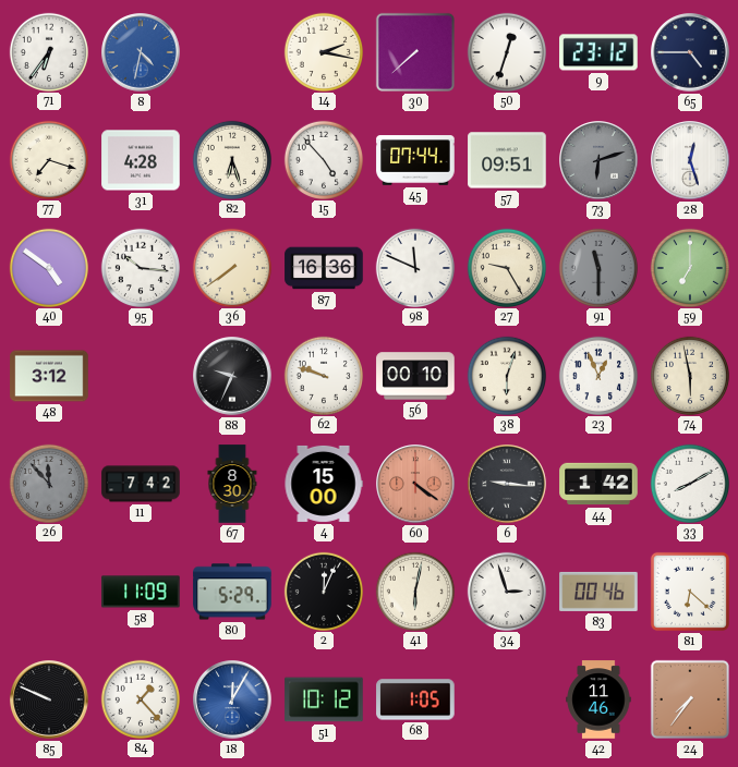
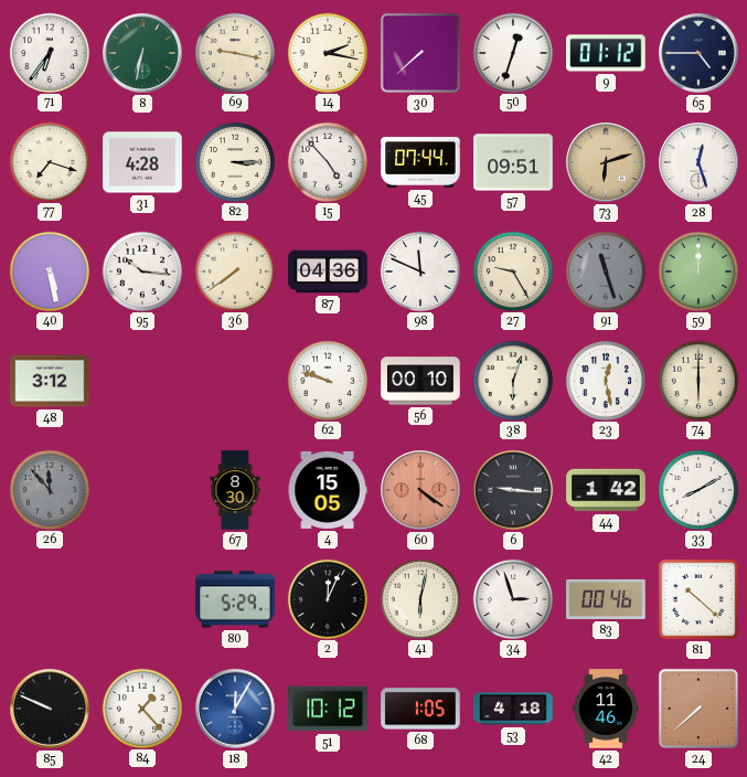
8: 4:32 -> 6:32 (142, 53)
8 dial: blue -> green (142, 53)
69: none -> 9:17 (234, 52)
9: 23:12 -> 01:12 (606, 53)
82: 6:27 -> 3:15 (234, 161)
73 dial: grey -> champagne (606, 162)
40: 4:51 -> 5:28 (49, 270)
87: 16:36 -> 04:36 (328, 272)
91: 11:30 -> 11:27 (605, 270)
59: 7:00 -> 12:00 (697, 270)
88: 9:34 -> none (232, 376)
23: 12:56 -> 12:28 (605, 380)
74: 5:58 -> 6:00 (697, 380)
11: 7:42 -> none (141, 484)
4: 15:00 -> 15:05 (328, 490)
58: 11:09 -> none (141, 592)
81: 6:22 -> 10:22 (698, 599)
53: none -> 4:18 (513, 709)
24: 7:36 -> 7:38 (698, 709)
